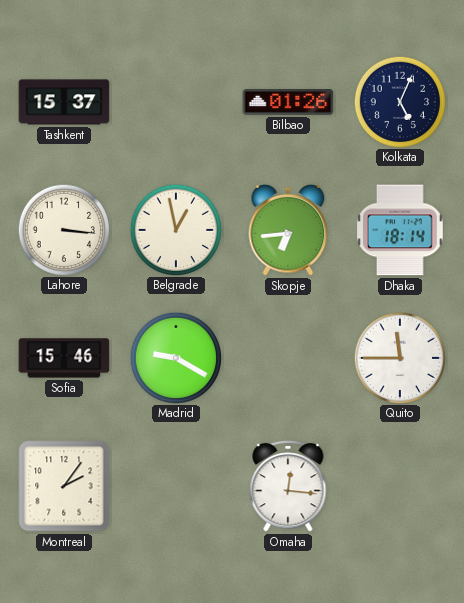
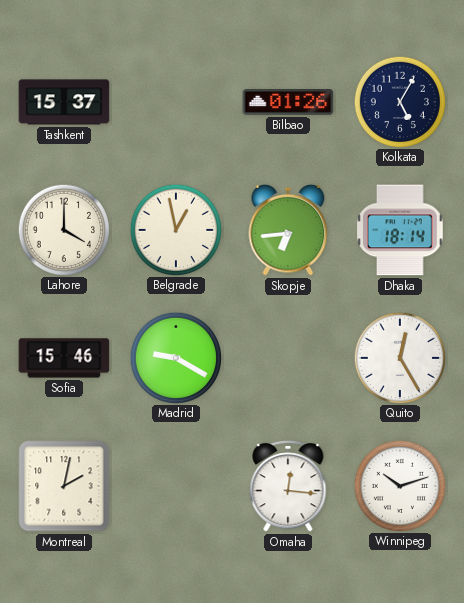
Kolkata: 5:04 -> 5:05 (399, 101)
Lahore: 3:16 -> 4:00 (63, 229)
Quito: 11:45 -> 12:25 (399, 357)
Montreal: 2:06 -> 2:02 (64, 486)
Winnipeg: none -> 10:12 (399, 485)
